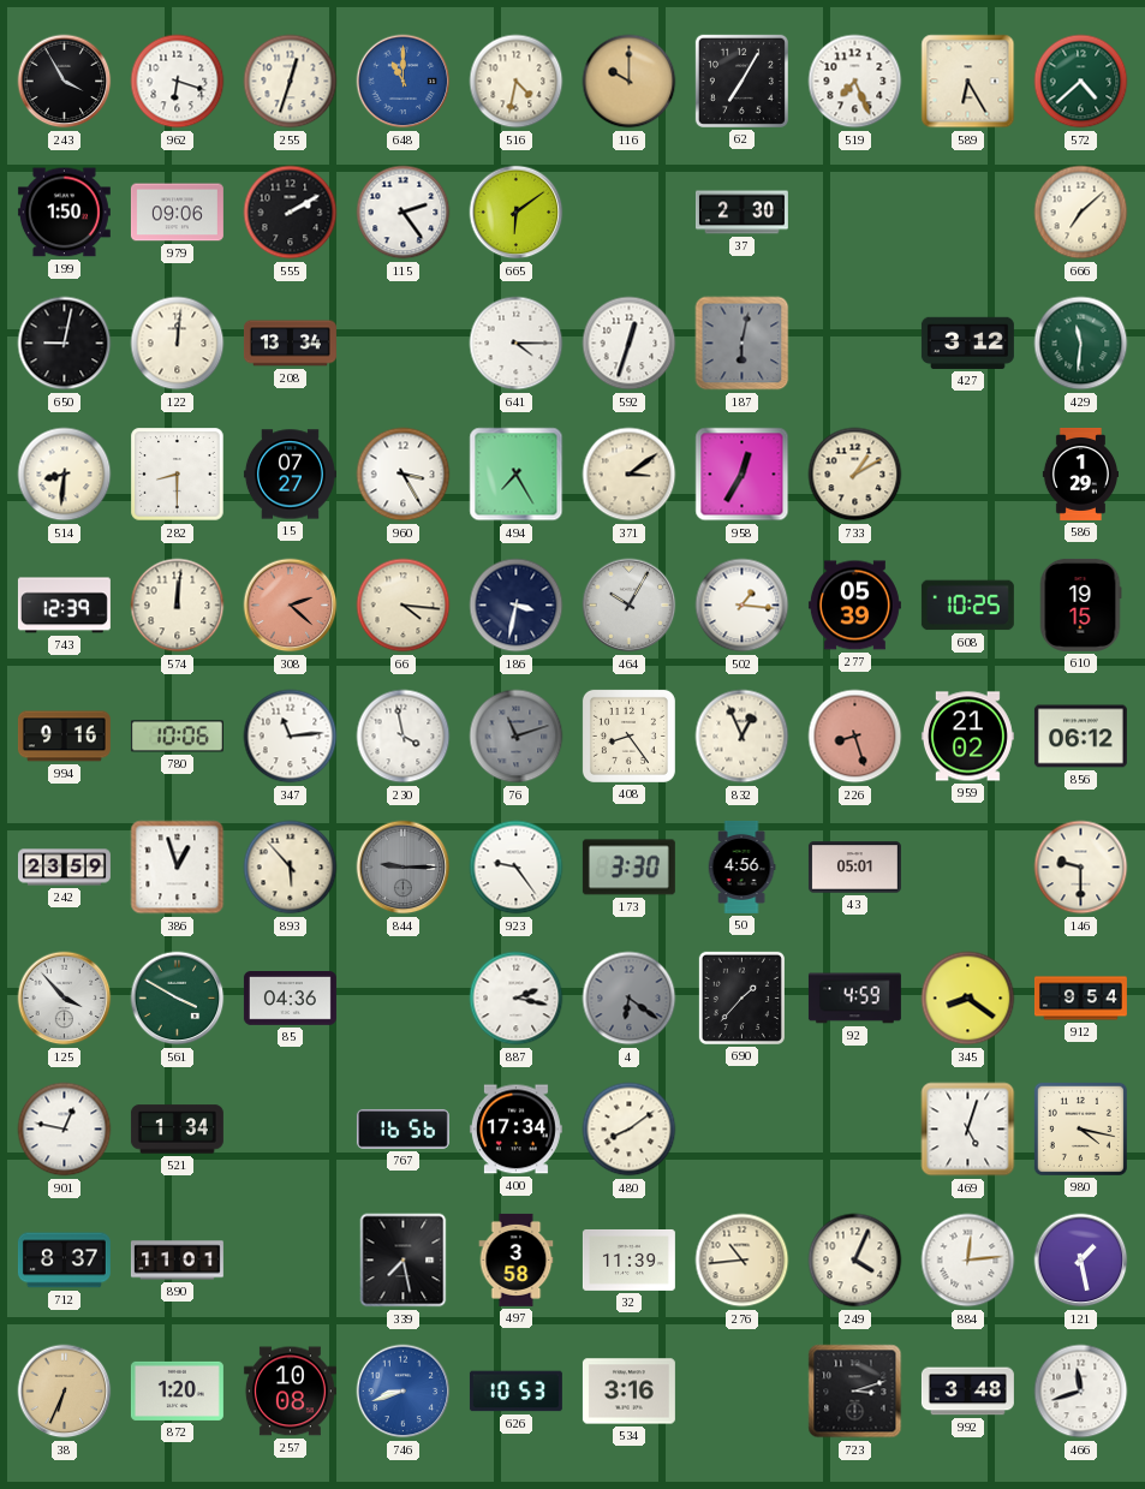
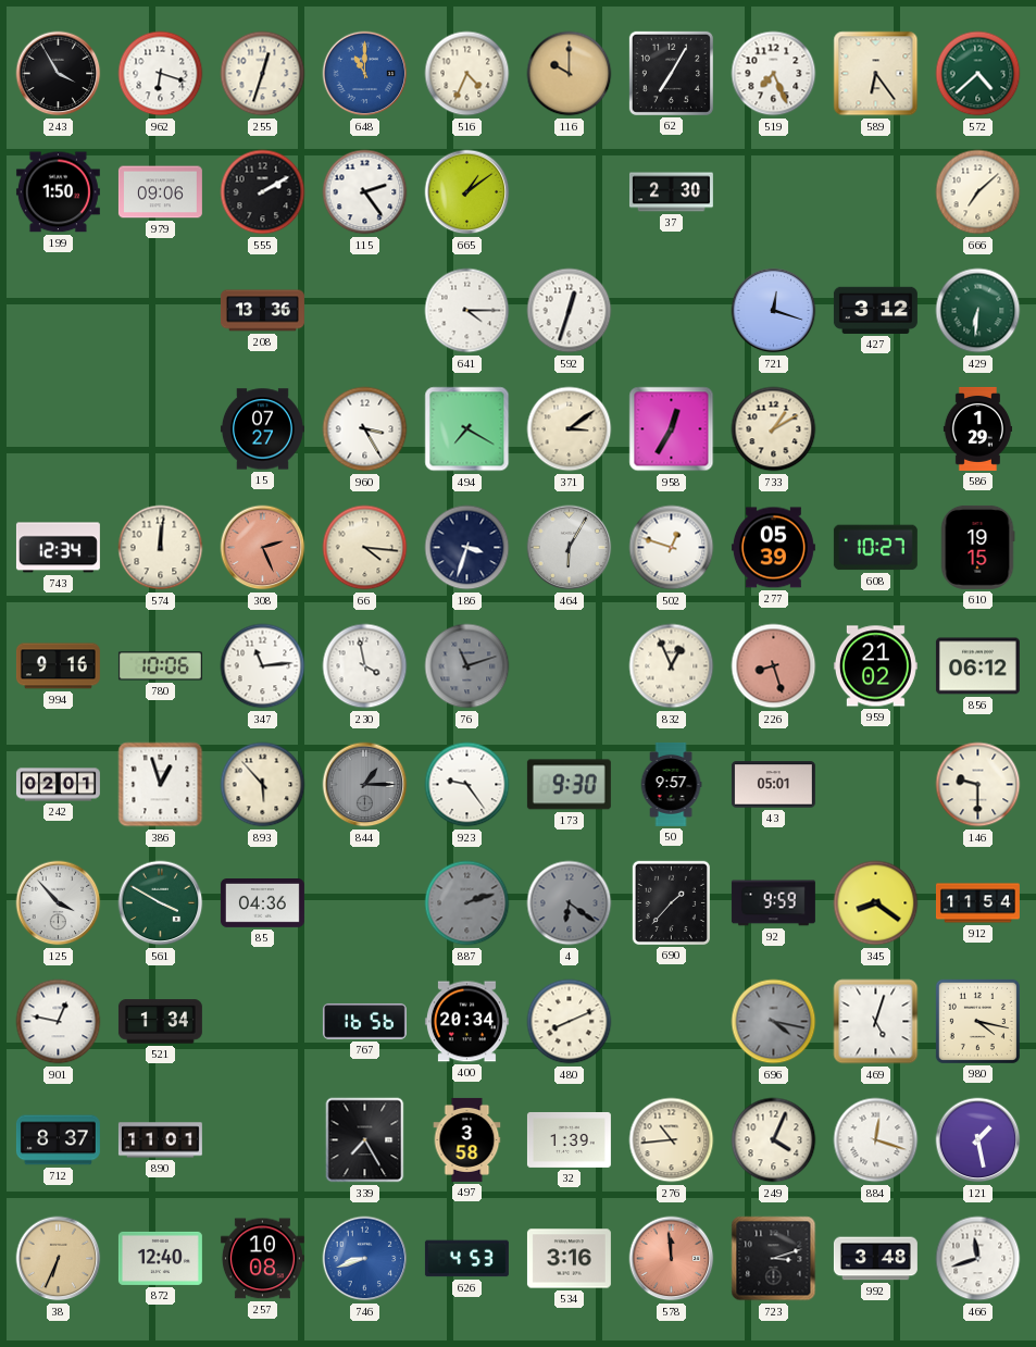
516: 4:32 -> 4:34 (467, 74)
589: 6:25 -> 6:24 (876, 74)
665: 6:09 -> 1:09 (467, 192)
650: 9:02 -> none (65, 344)
122: 12:01 -> none (178, 344)
208: 13:34 -> 13:36 (262, 311)
187: 6:02 -> none (743, 344)
721: none -> 12:18 (774, 311)
429: 11:31 -> 6:31 (978, 311)
514: 8:31 -> none (65, 475)
282: 8:30 -> none (178, 475)
494: 7:25 -> 7:20 (467, 429)
743: 12:39 -> 12:34 (58, 548)
308: 2:22 -> 2:26 (263, 548)
186: 3:32 -> 3:33 (467, 548)
464: 10:05 -> 6:05 (570, 548)
502: 1:16 -> 12:48 (672, 548)
608: 10:25 -> 10:27 (875, 548)
408: 8:24 -> none (628, 735)
242: 23:59 -> 02:01 (58, 785)
844: 9:15 -> 1:15 (365, 785)
173: 3:30 -> 9:30 (569, 785)
50: 4:56 -> 9:57 (671, 784)
887: 2:17 -> 2:12 (467, 903)
887 dial: white -> grey (467, 903)
92: 4:59 -> 9:59 (773, 903)
912: 9:54 -> 11:54 (977, 903)
400: 17:34 -> 20:34 (466, 1022)
480: 8:09 -> 8:11 (570, 1022)
696: none -> 4:17 (774, 1022)
339: 7:28 -> 7:25 (365, 1140)
32: 11:39 -> 1:39 (569, 1139)
884: 12:14 -> 12:18 (876, 1140)
872: 1:20 -> 12:40 (160, 1258)
626: 10:53 -> 4:53 (466, 1259)
578: none -> 11:59 (672, 1259)
